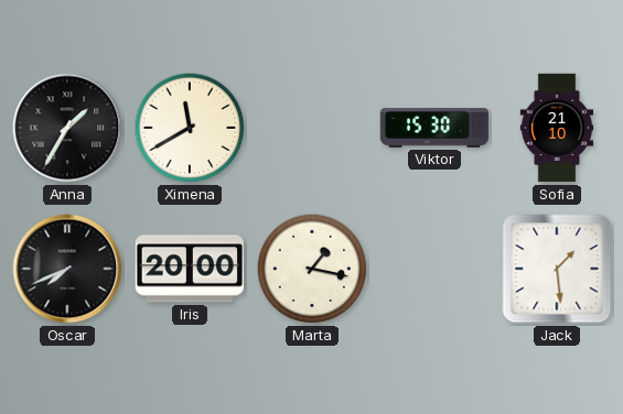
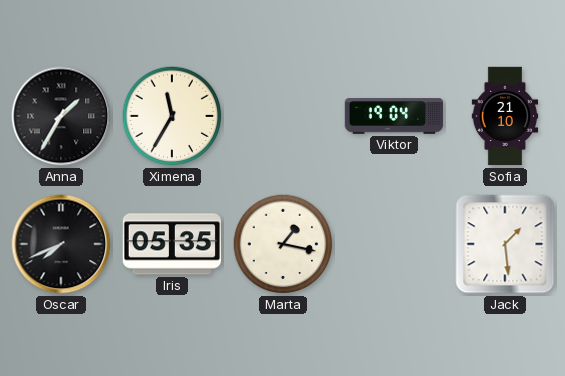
Ximena: 11:40 -> 11:35 (172, 116)
Viktor: 15:30 -> 19:04 (394, 116)
Iris: 20:00 -> 05:35 (171, 244)
